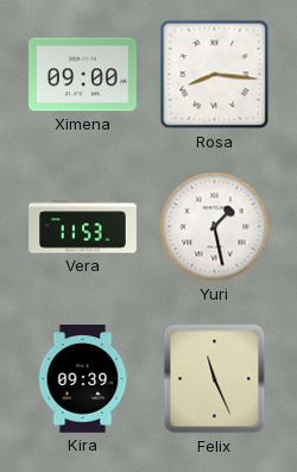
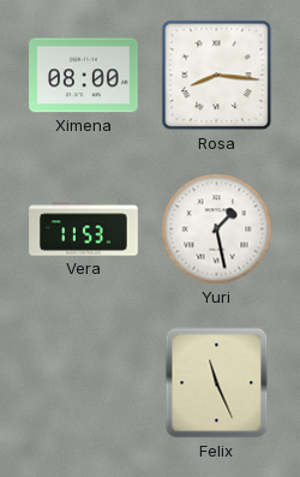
Ximena: 09:00 -> 08:00 (84, 76)
Kira: 09:39 -> none (83, 379)
